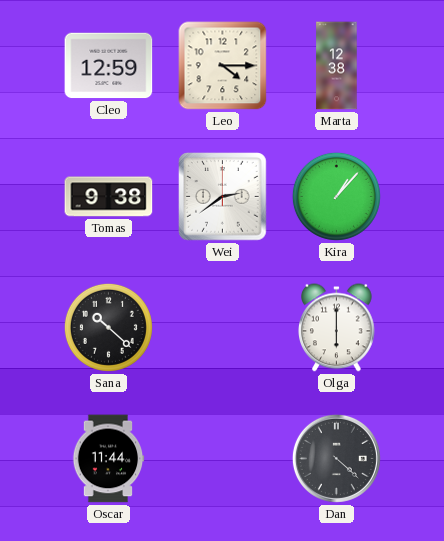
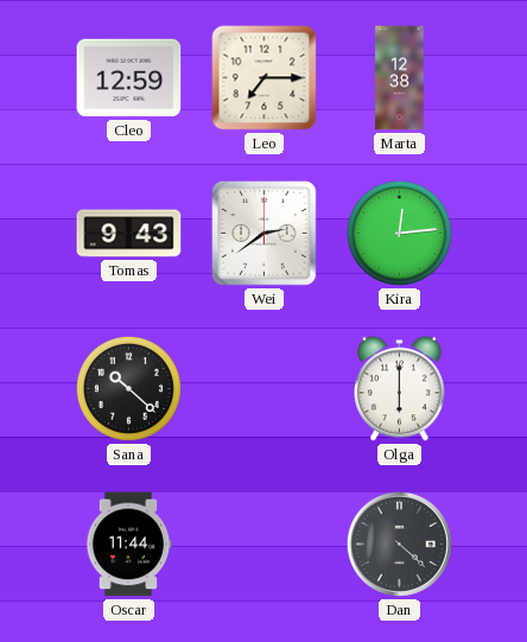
Leo: 4:15 -> 7:15 (265, 78)
Tomas: 9:38 -> 9:43 (129, 234)
Kira: 1:07 -> 12:14 (399, 233)
